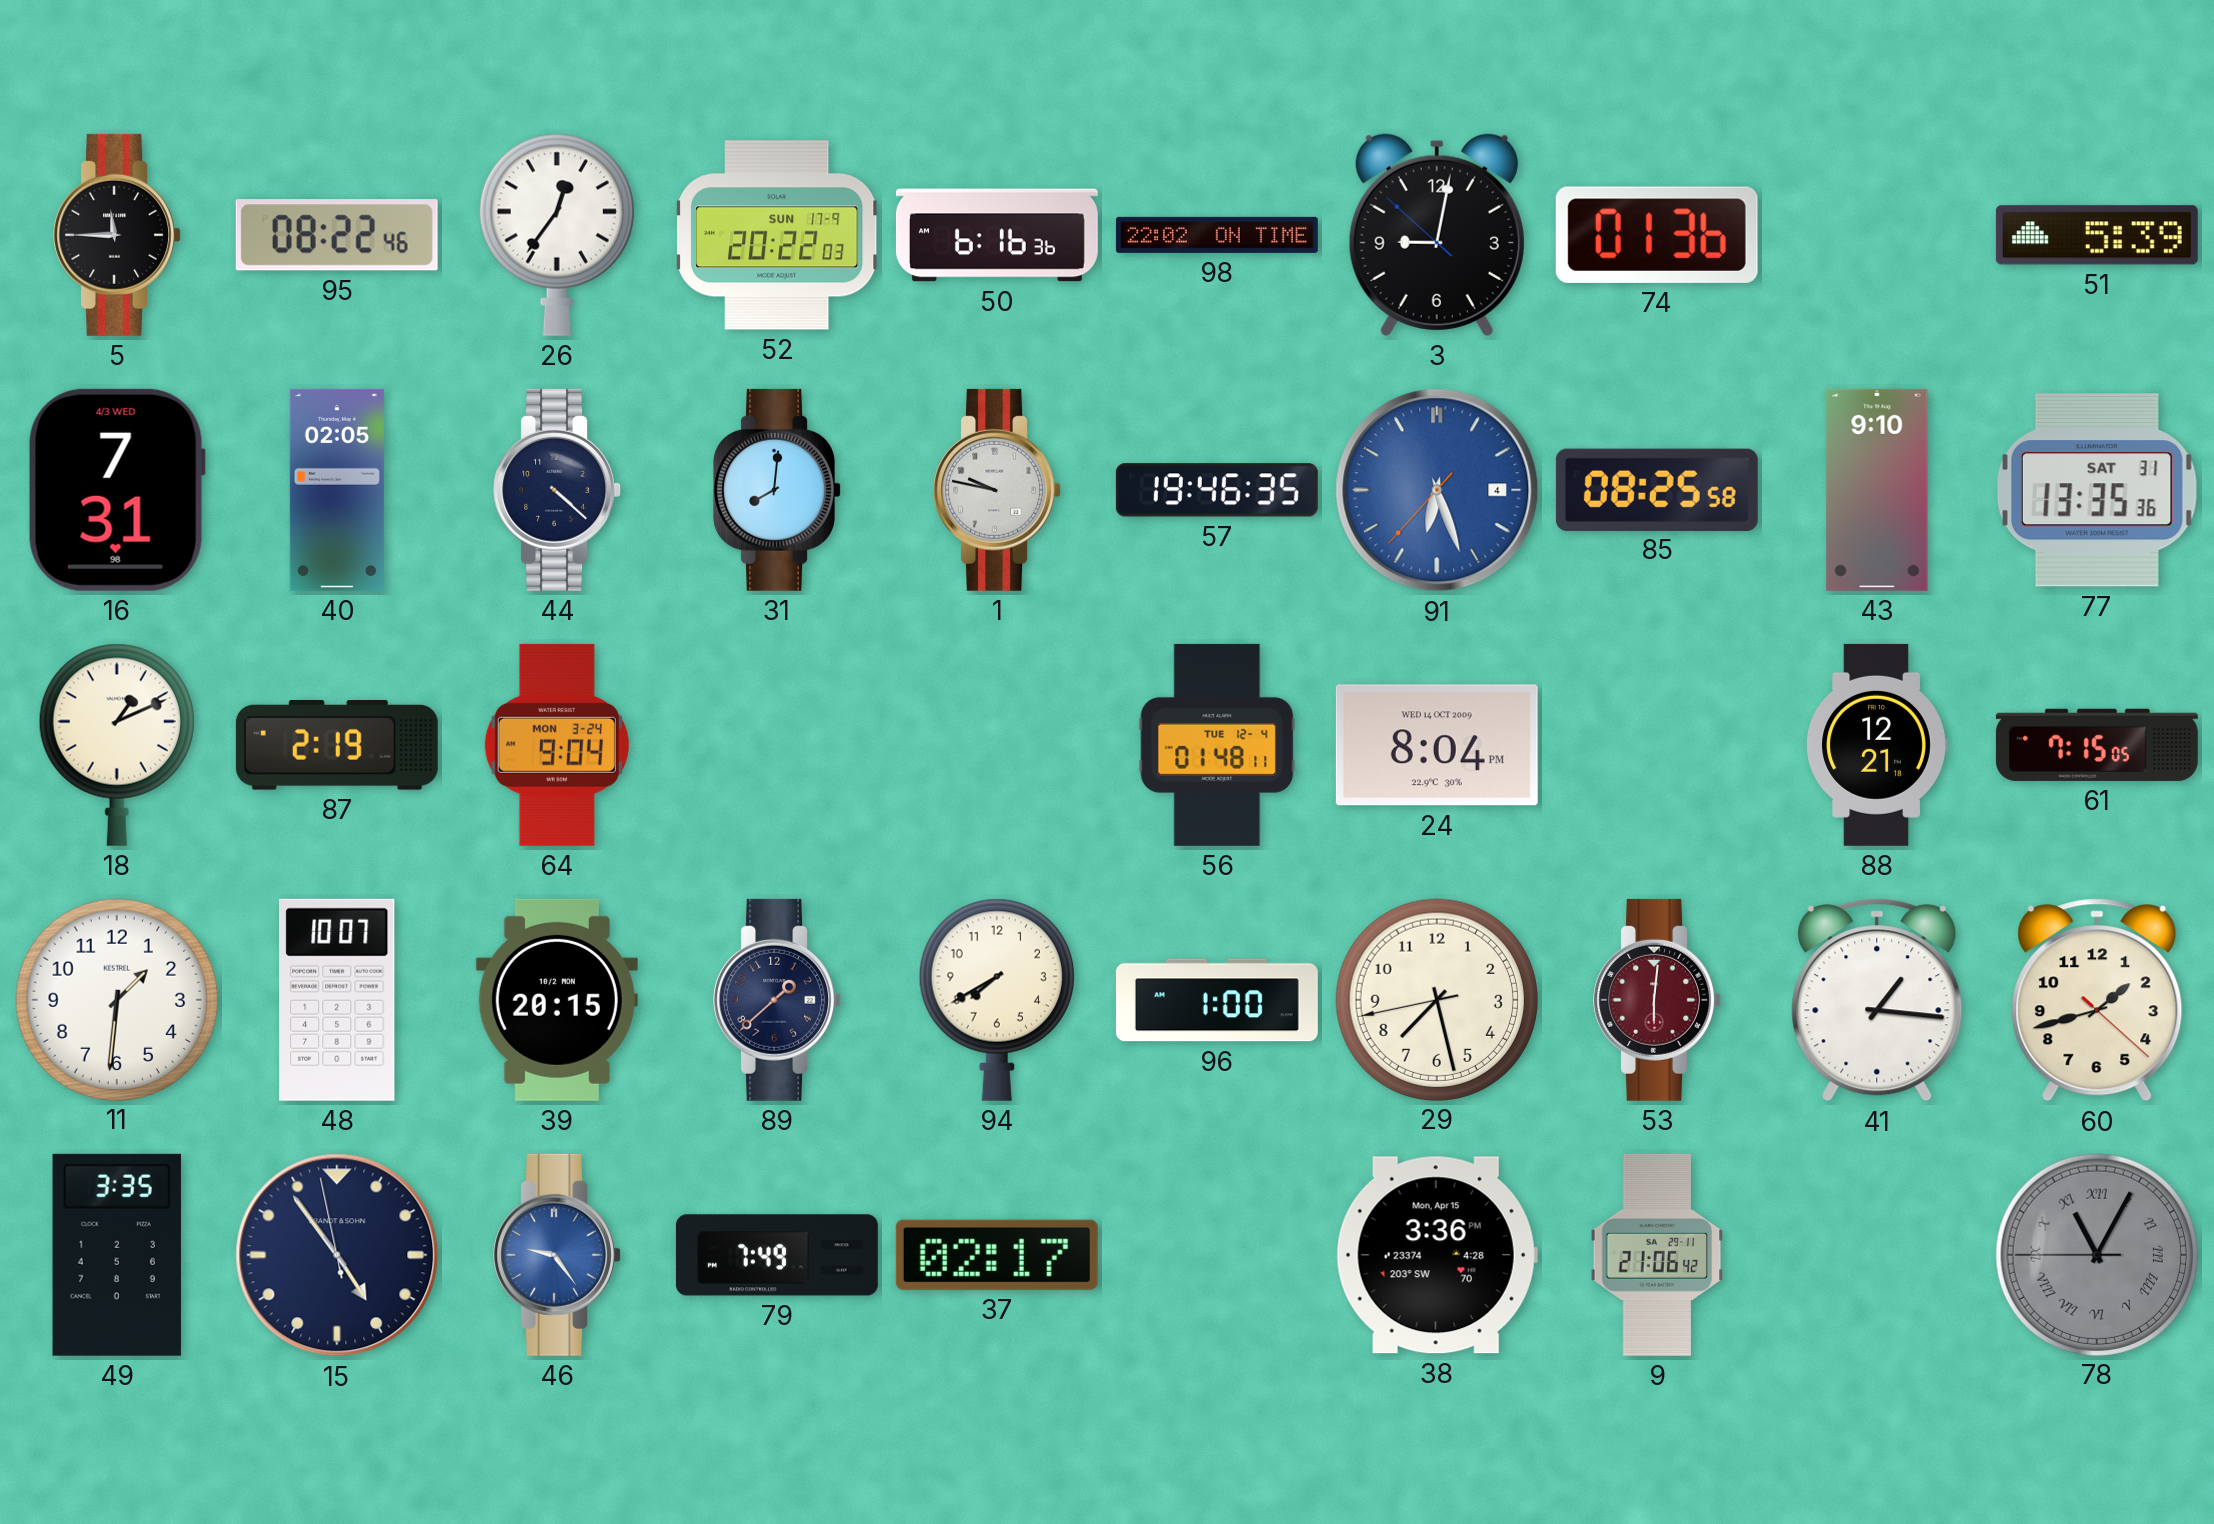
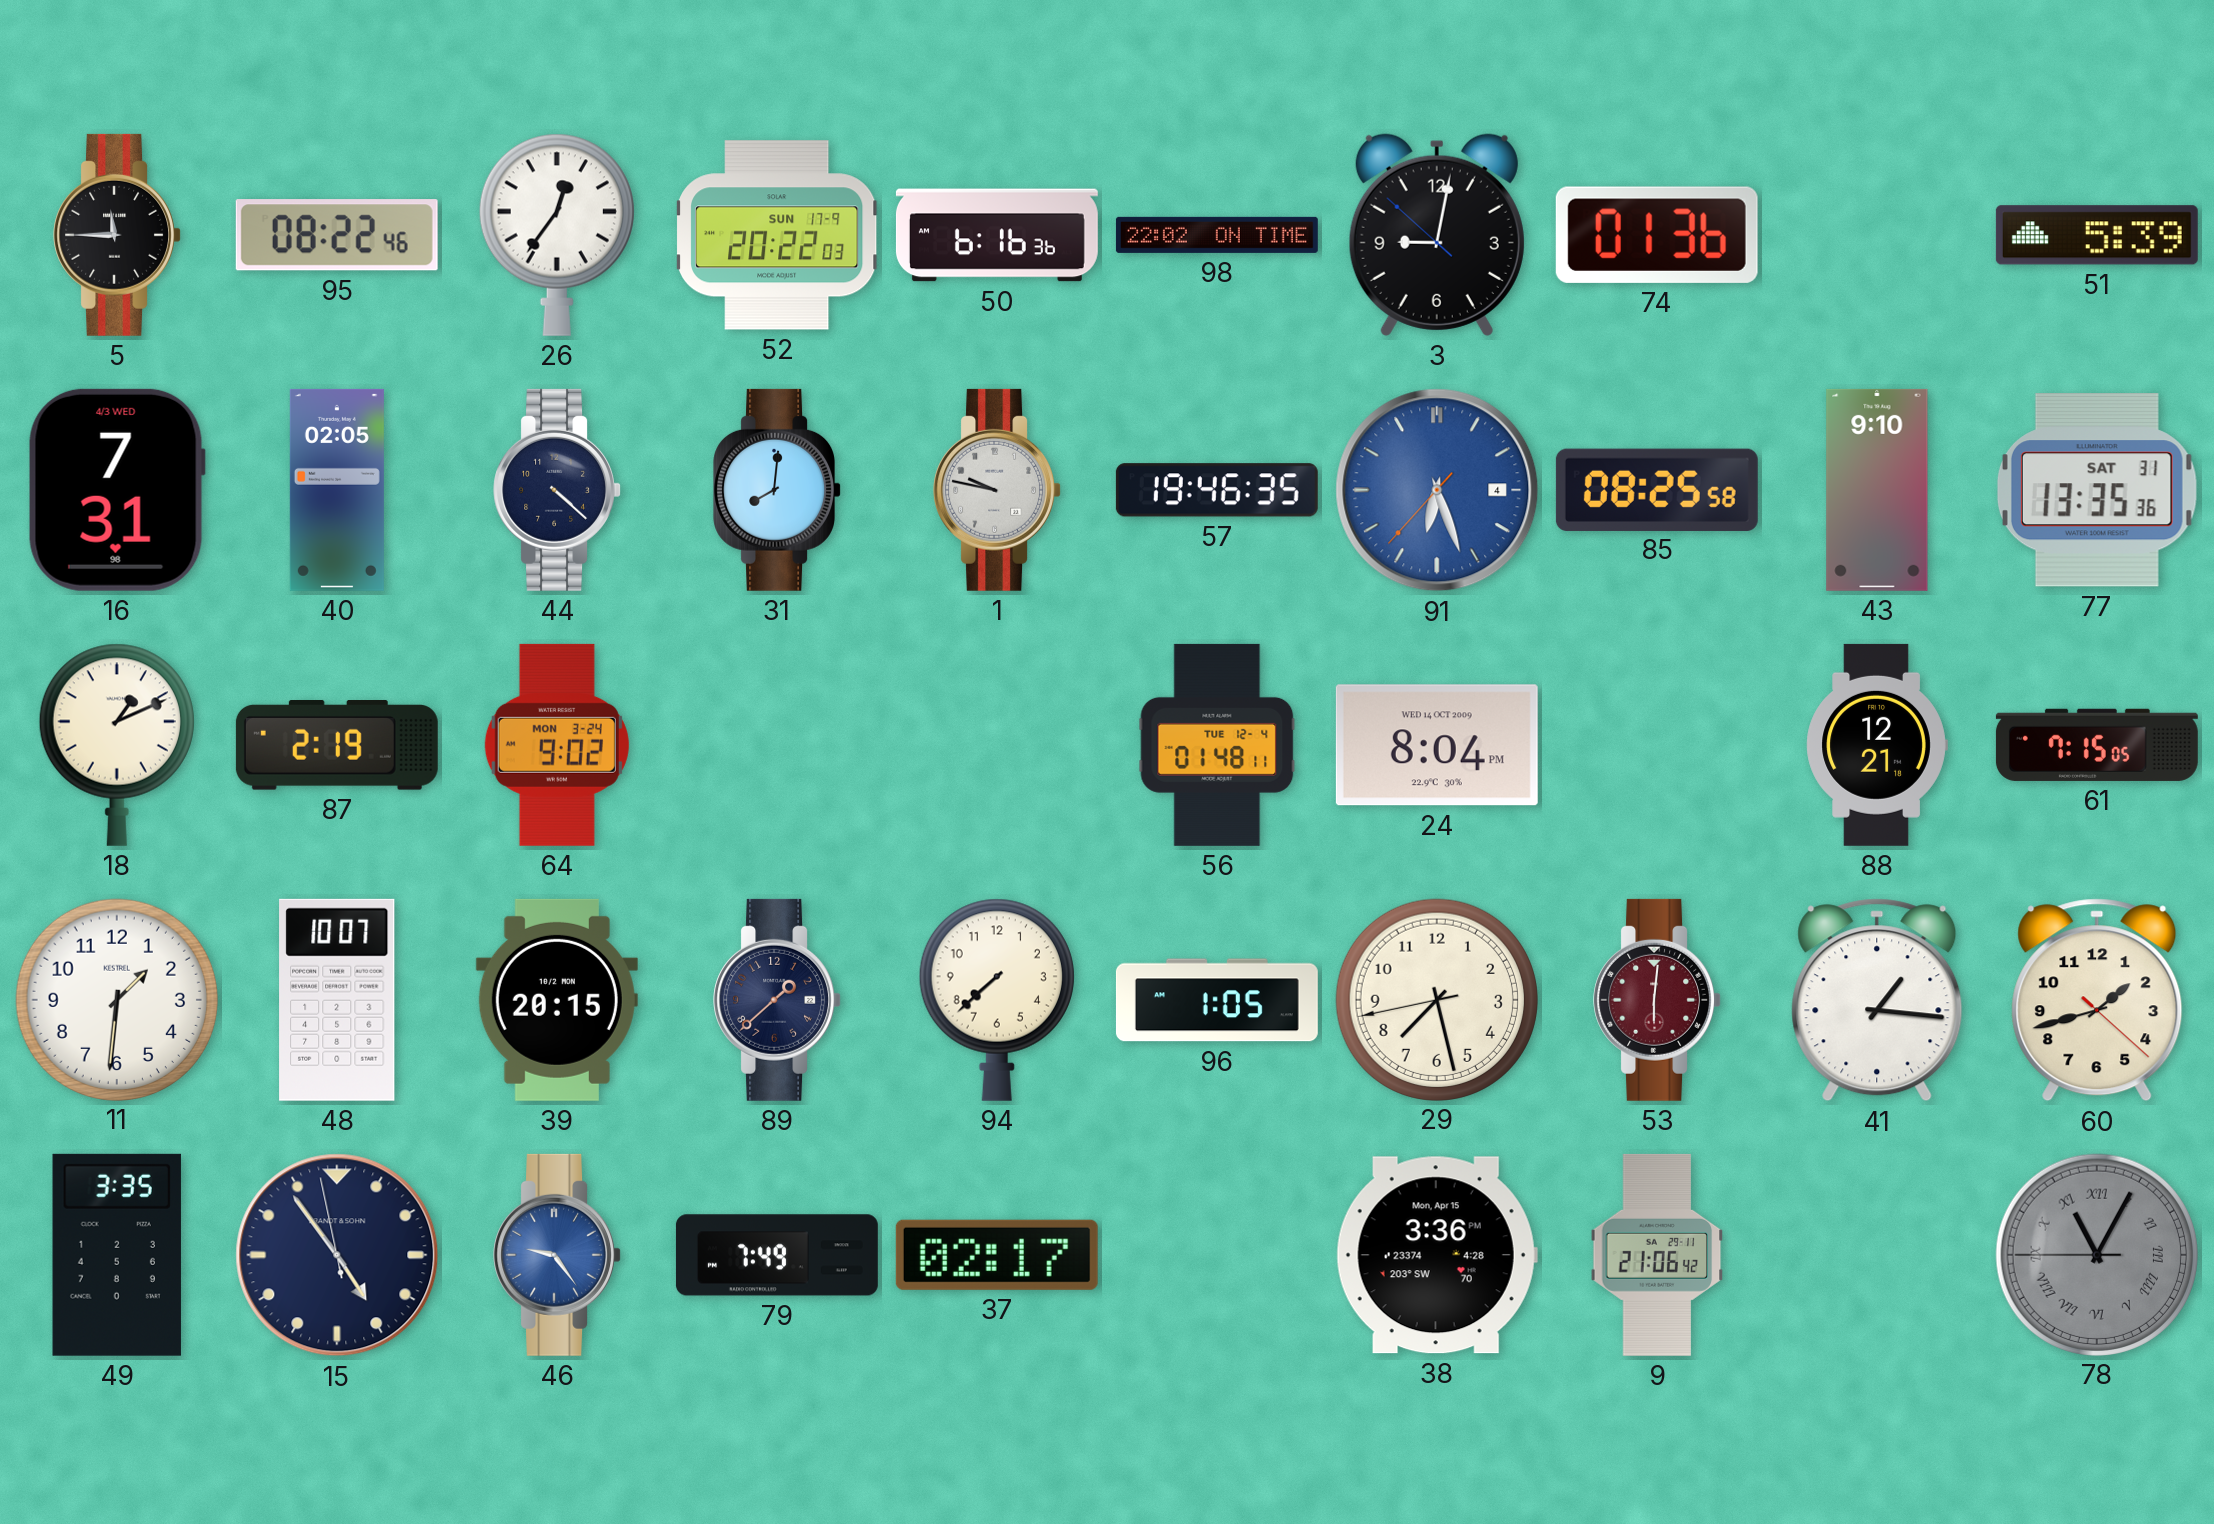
64: 9:04 -> 9:02 (557, 745)
94: 7:40 -> 7:38 (997, 1000)
96: 1:00 -> 1:05 (1217, 1000)
